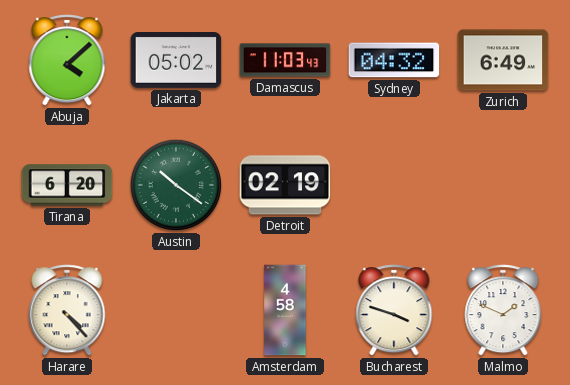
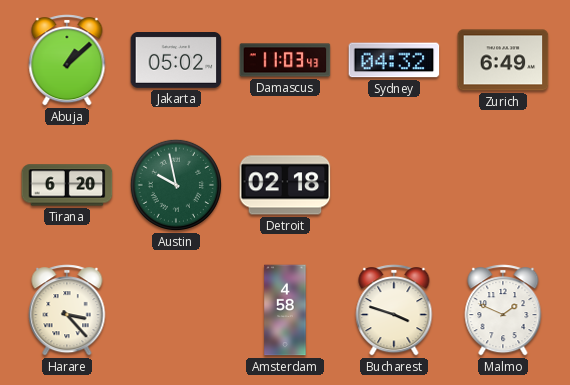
Abuja: 4:08 -> 1:08 (67, 60)
Austin: 10:21 -> 9:58 (176, 185)
Detroit: 02:19 -> 02:18 (285, 185)
Harare: 4:23 -> 3:23 (67, 310)
